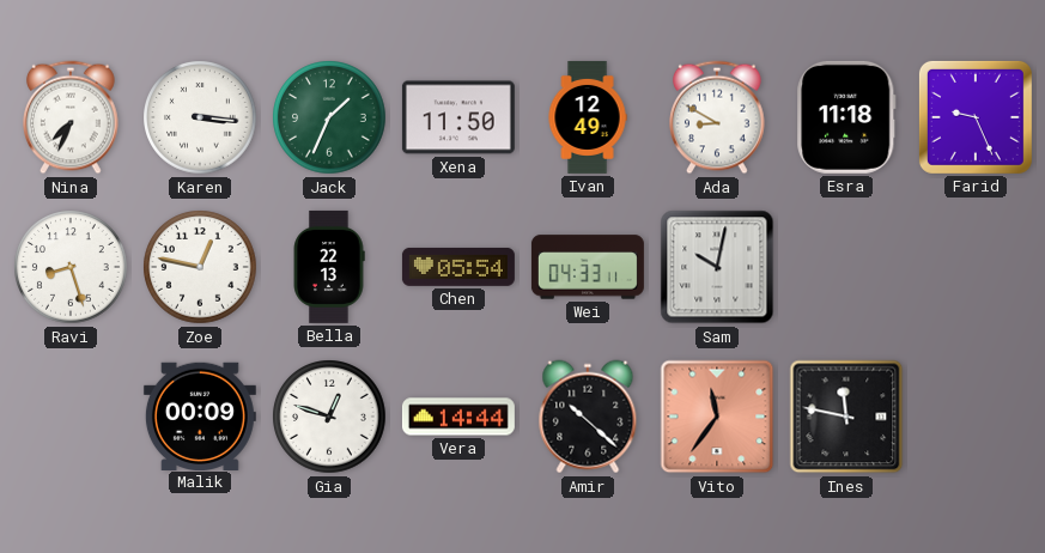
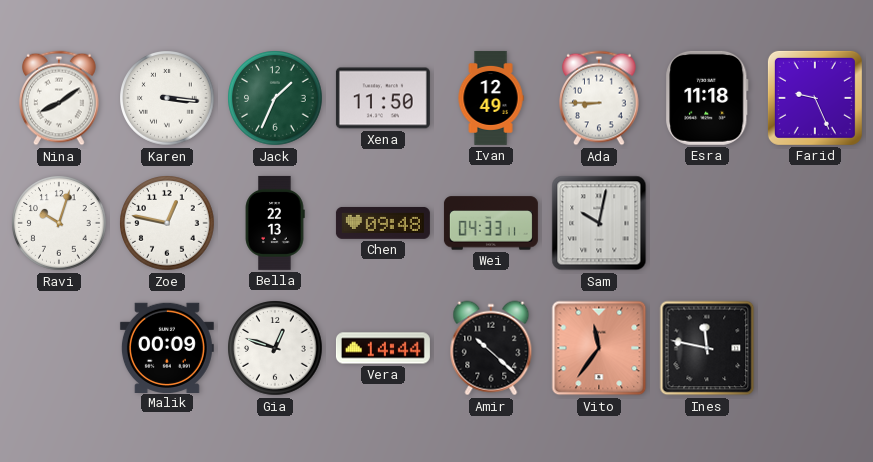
Nina: 7:34 -> 8:09 (60, 98)
Ada: 8:50 -> 8:45 (600, 98)
Ravi: 8:27 -> 10:03 (59, 223)
Chen: 05:54 -> 09:48 (383, 223)
